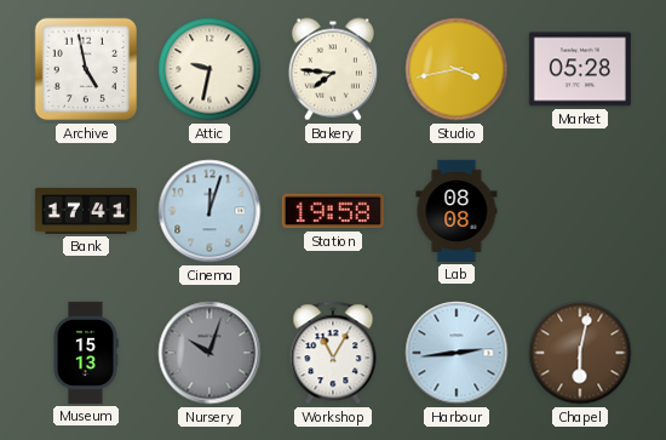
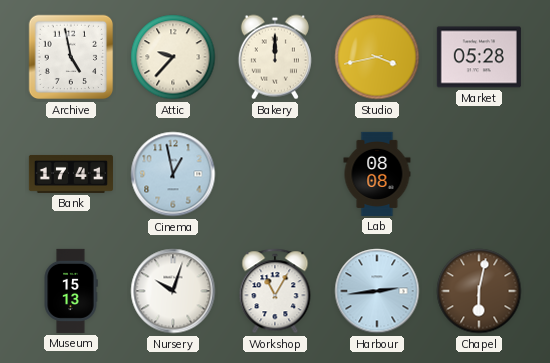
Attic: 9:32 -> 9:37 (173, 57)
Bakery: 7:46 -> 12:00 (275, 57)
Cinema: 12:03 -> 12:58 (173, 174)
Station: 19:58 -> none (333, 211)
Nursery dial: grey -> white (173, 291)
